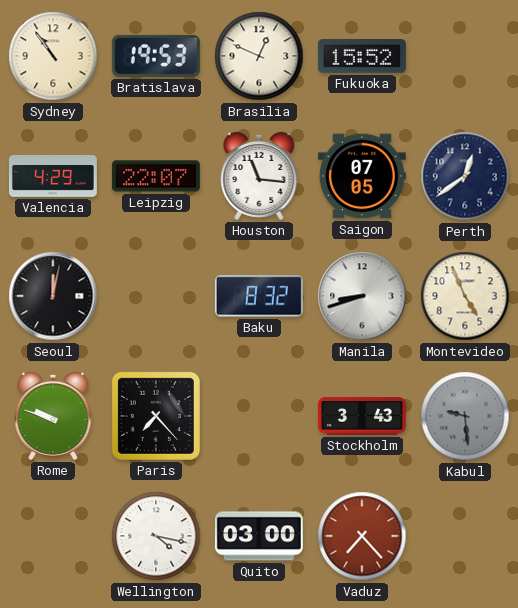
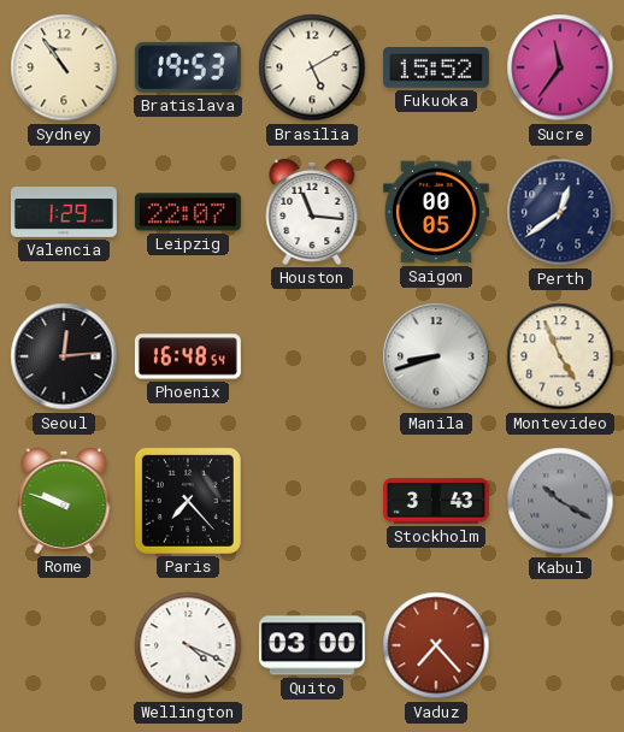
Brasilia: 12:49 -> 5:10 (312, 67)
Sucre: none -> 11:36 (560, 67)
Valencia: 4:29 -> 1:29 (64, 213)
Saigon: 07:05 -> 00:05 (436, 212)
Seoul: 12:02 -> 12:14 (64, 356)
Phoenix: none -> 16:48 (188, 356)
Baku: 8:32 -> none (259, 296)
Kabul: 9:29 -> 10:20 (560, 501)
Wellington: 4:17 -> 4:19 (188, 645)
